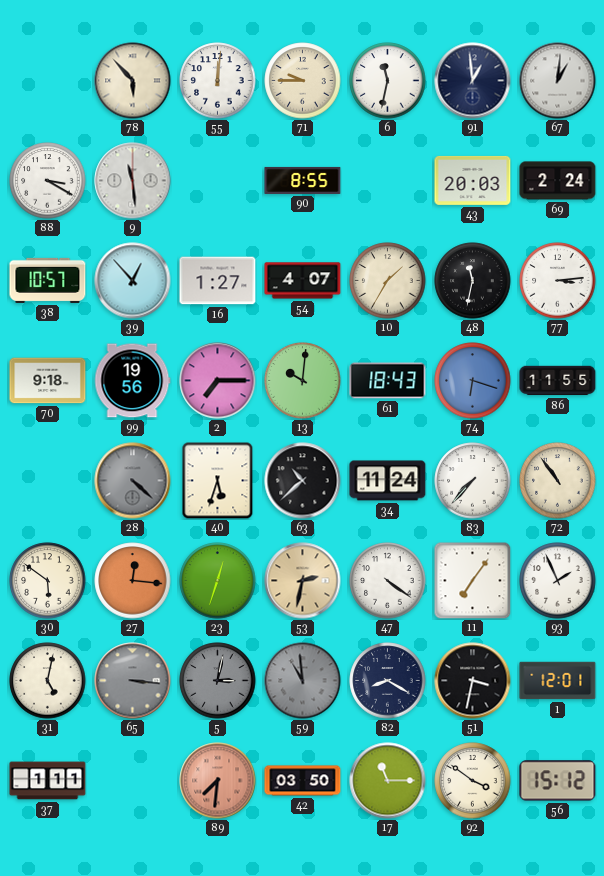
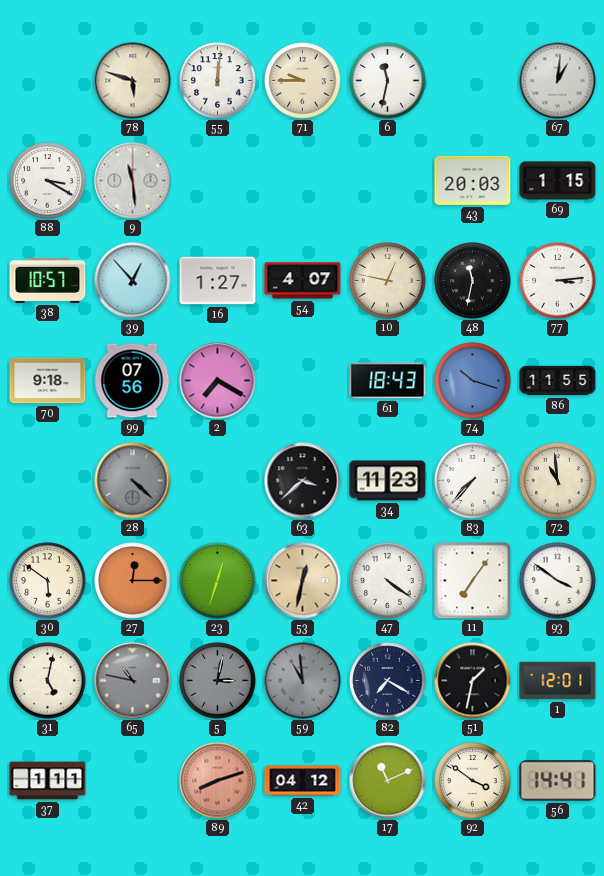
78: 5:53 -> 5:48 (133, 81)
91: 12:59 -> none (473, 81)
90: 8:55 -> none (303, 180)
69: 2:24 -> 1:15 (558, 181)
10: 1:35 -> 12:47 (388, 281)
99: 19:56 -> 07:56 (133, 381)
2: 7:15 -> 7:20 (218, 381)
13: 10:01 -> none (303, 381)
74: 6:18 -> 10:18 (473, 381)
40: 5:33 -> none (218, 480)
63: 10:38 -> 3:38 (303, 481)
34: 11:24 -> 11:23 (388, 481)
72: 10:54 -> 10:59 (558, 481)
27: 12:16 -> 12:15 (133, 581)
53: 2:32 -> 12:32 (303, 581)
93: 1:56 -> 3:51 (558, 581)
65: 3:16 -> 10:47 (133, 681)
82: 8:20 -> 7:20 (388, 681)
51: 3:32 -> 1:32 (473, 681)
89: 7:31 -> 8:12 (218, 781)
42: 03:50 -> 04:12 (303, 781)
17: 11:15 -> 11:11 (388, 781)
56: 15:12 -> 14:41 (558, 781)
